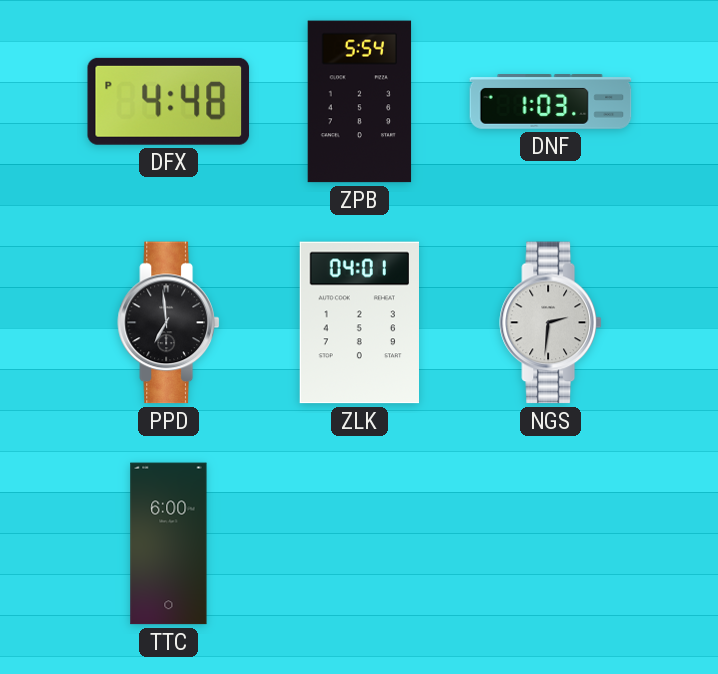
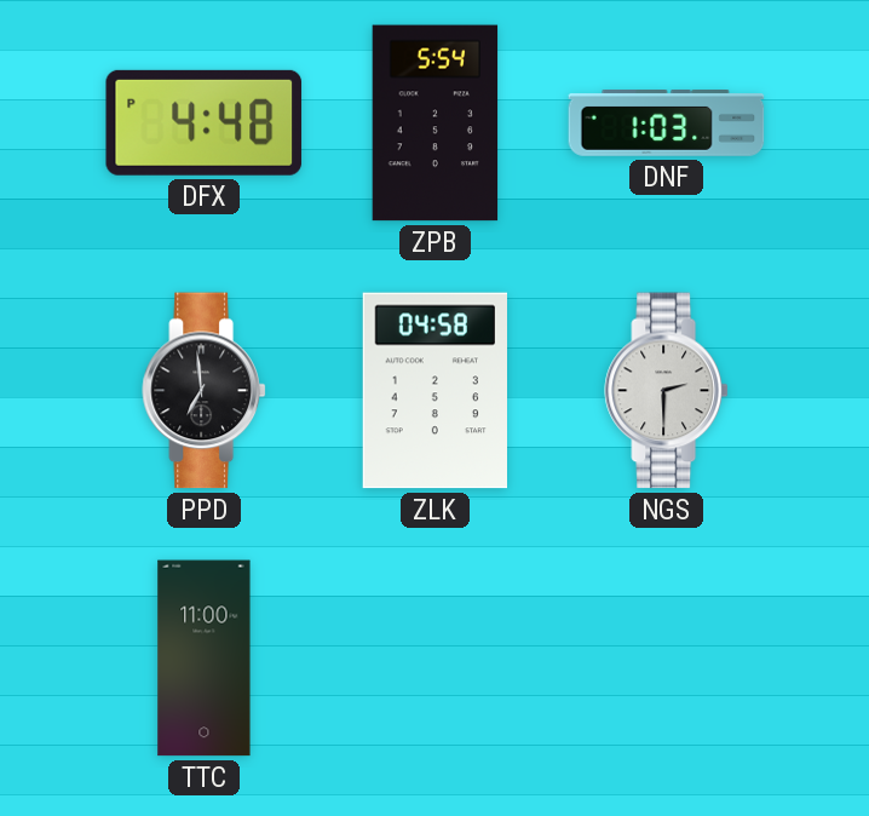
ZLK: 04:01 -> 04:58 (434, 391)
NGS: 2:31 -> 2:30 (667, 391)
TTC: 6:00 -> 11:00 (205, 659)
